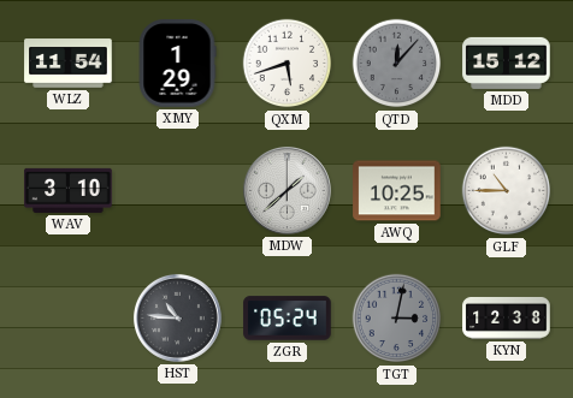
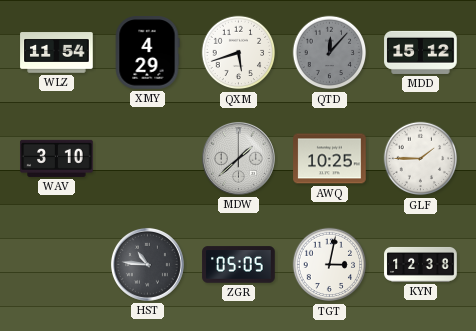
XMY: 1:29 -> 4:29 (147, 53)
GLF: 10:45 -> 1:45 (421, 159)
ZGR: 05:24 -> 05:05 (239, 265)
TGT dial: grey -> white (330, 265)
